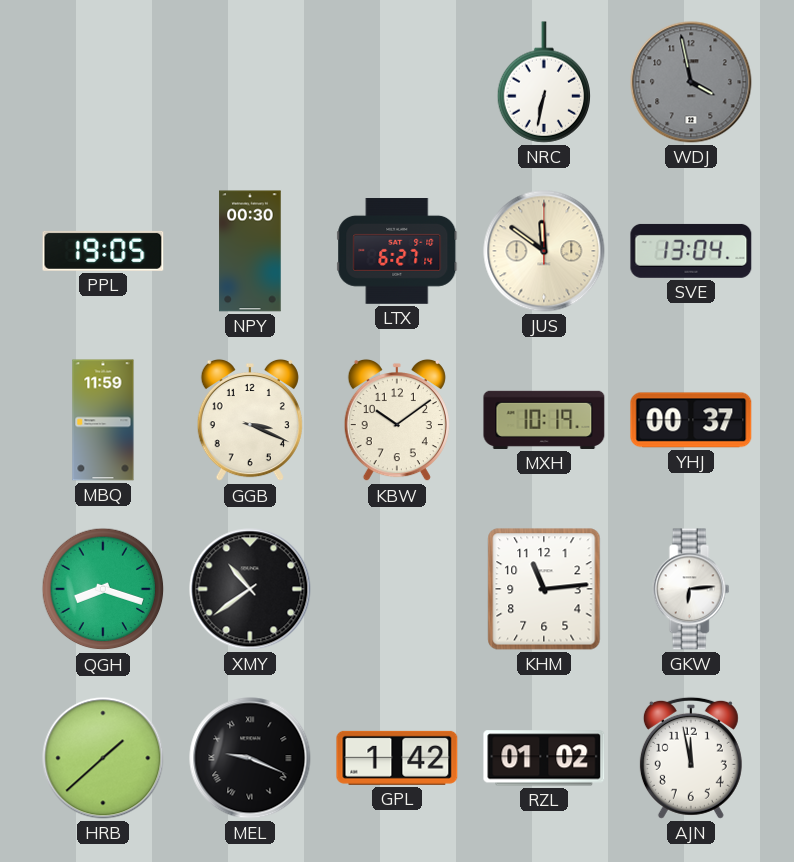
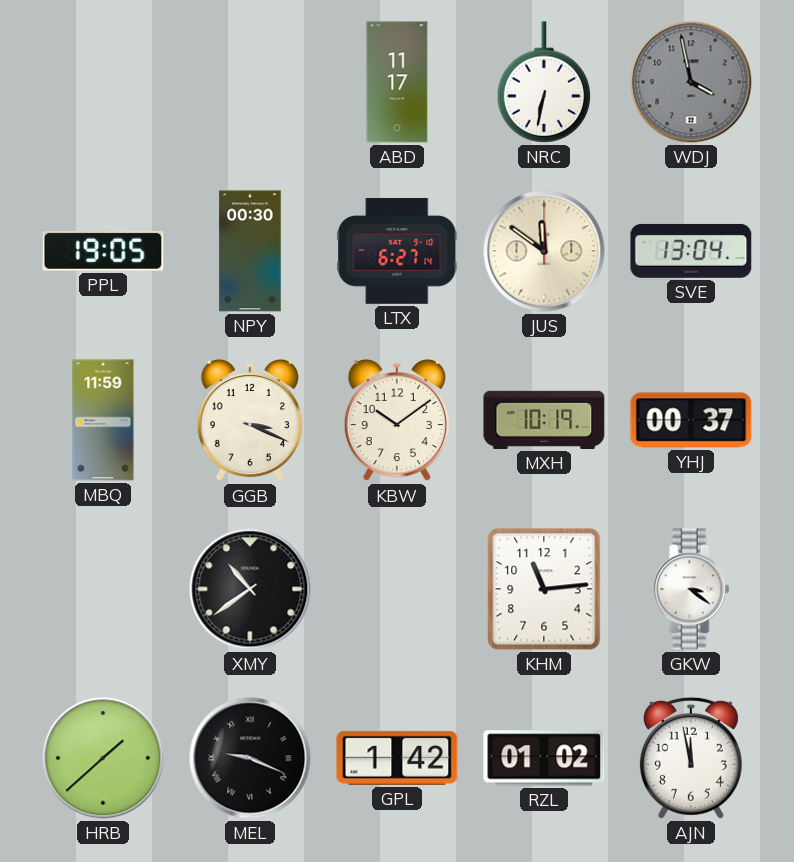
ABD: none -> 11:17 (397, 82)
QGH: 8:18 -> none (103, 589)
GKW: 6:14 -> 3:21 (691, 589)
